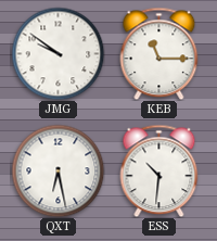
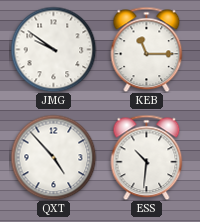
QXT: 6:28 -> 4:53 (53, 157)
